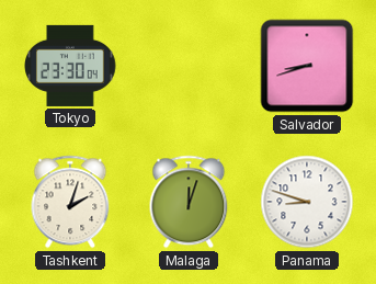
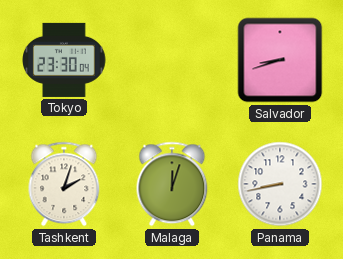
Panama: 8:48 -> 8:43 (280, 184)
